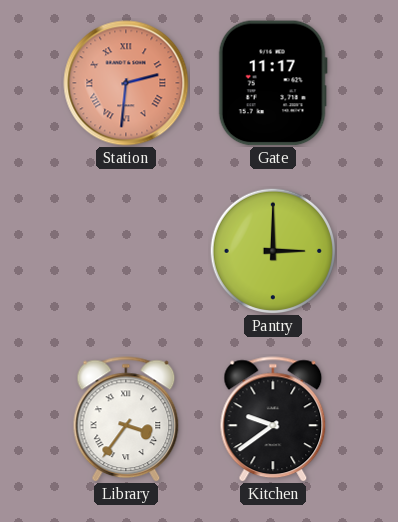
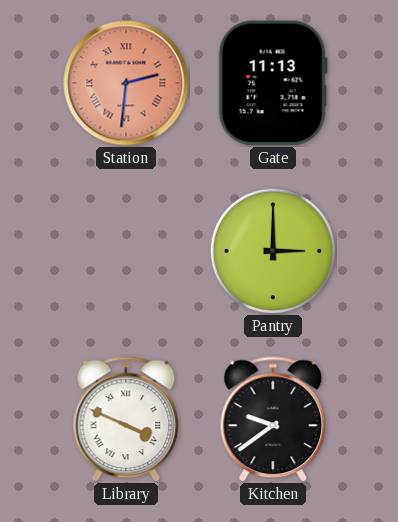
Gate: 11:17 -> 11:13 (273, 83)
Library: 3:36 -> 3:49 (126, 419)
